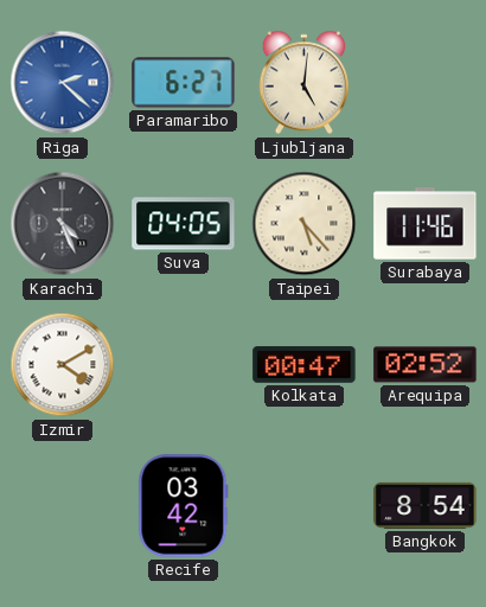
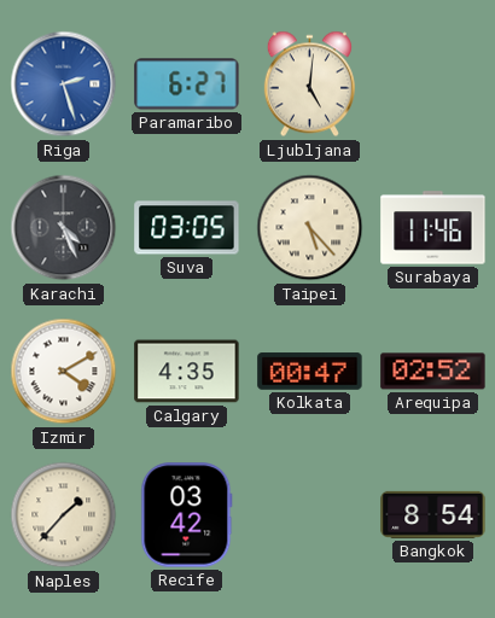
Riga: 2:22 -> 2:27 (64, 84)
Suva: 04:05 -> 03:05 (187, 228)
Calgary: none -> 4:35 (187, 372)
Naples: none -> 1:37 (64, 515)
